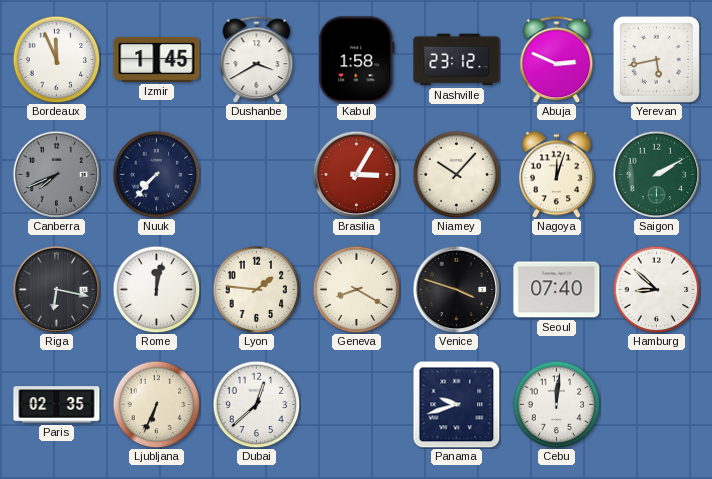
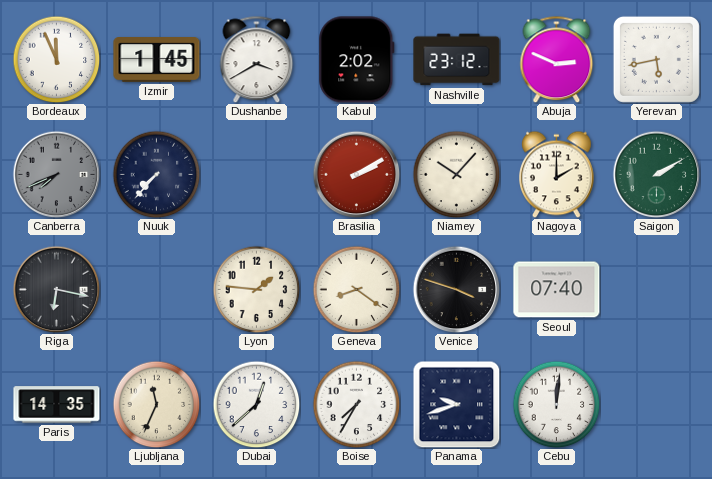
Kabul: 1:58 -> 2:02 (357, 60)
Brasilia: 3:05 -> 2:10 (356, 174)
Nagoya: 12:03 -> 2:00 (557, 174)
Rome: 12:02 -> none (156, 289)
Geneva: 8:20 -> 8:21 (356, 289)
Hamburg: 8:52 -> none (656, 289)
Paris: 02:35 -> 14:35 (57, 405)
Ljubljana: 6:34 -> 11:34 (156, 404)
Boise: none -> 7:35 (356, 404)
